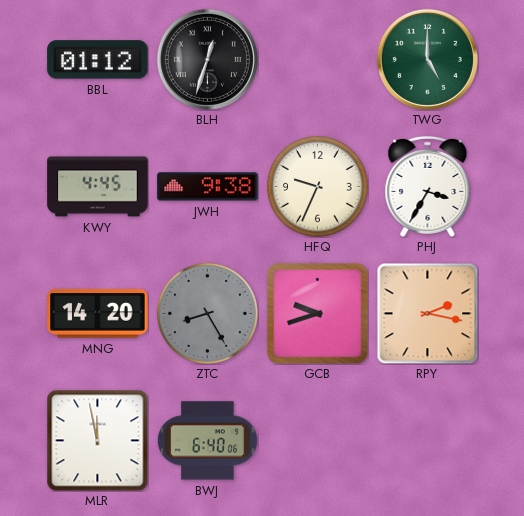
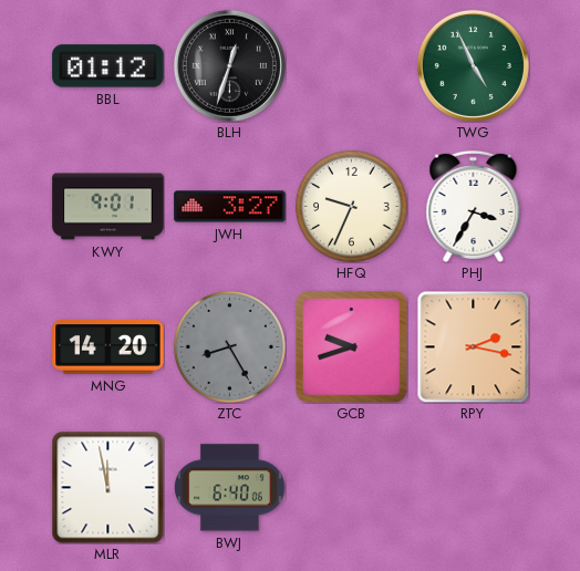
TWG: 5:00 -> 4:56 (473, 65)
KWY: 4:45 -> 9:01 (108, 207)
JWH: 9:38 -> 3:27 (230, 207)
